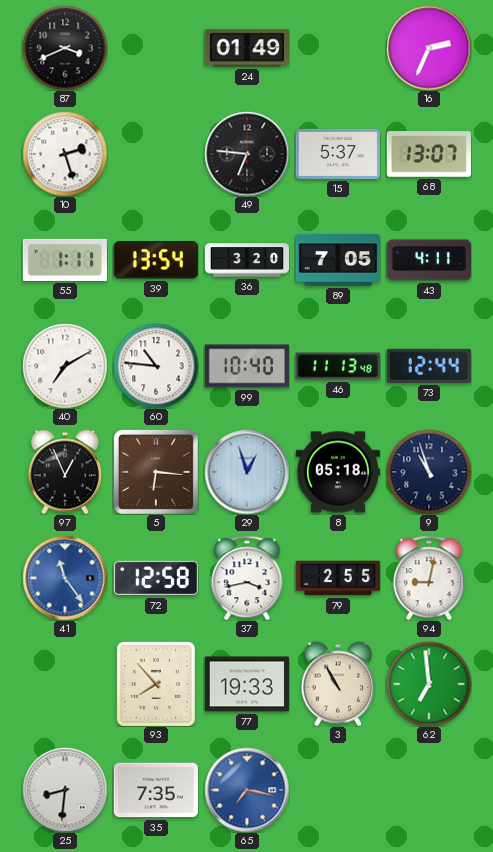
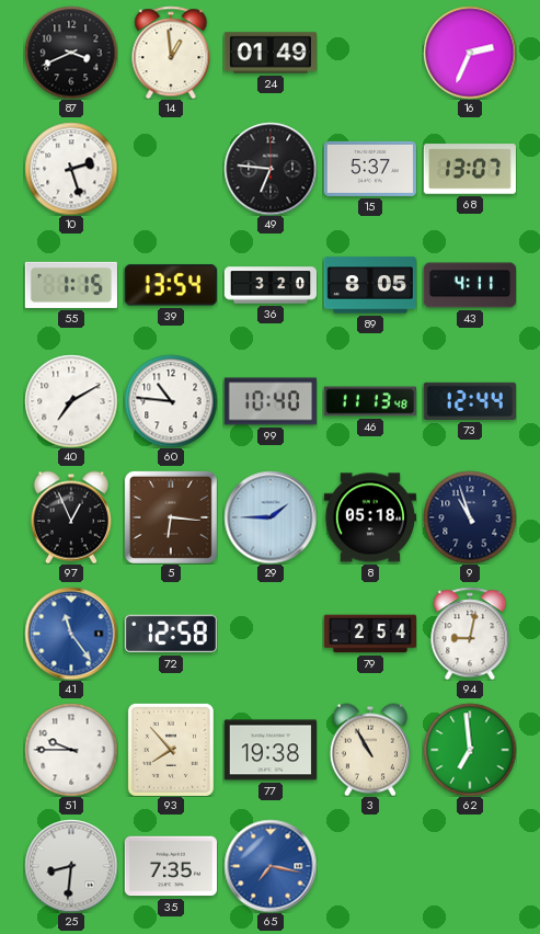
14: none -> 12:59 (171, 53)
55: 1:11 -> 1:15 (71, 285)
89: 7:05 -> 8:05 (369, 285)
29: 12:57 -> 1:45 (271, 517)
37: 3:43 -> none (247, 578)
79: 2:55 -> 2:54 (369, 634)
51: none -> 9:45 (71, 750)
77: 19:33 -> 19:38 (271, 750)
